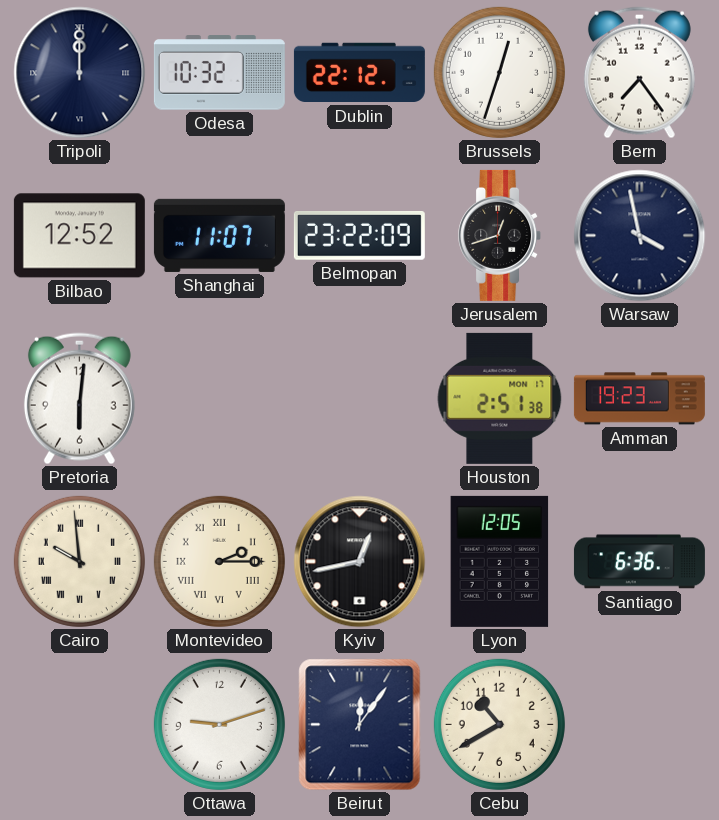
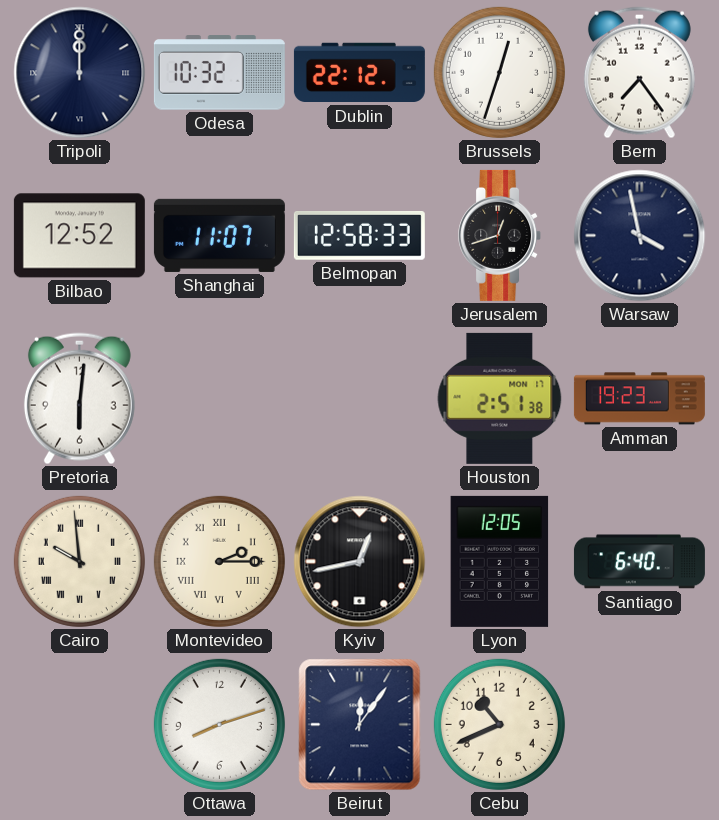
Belmopan: 23:22 -> 12:58 (359, 236)
Santiago: 6:36 -> 6:40 (639, 562)
Ottawa: 9:12 -> 8:12 (219, 724)
Cebu: 10:40 -> 10:41 (499, 724)
